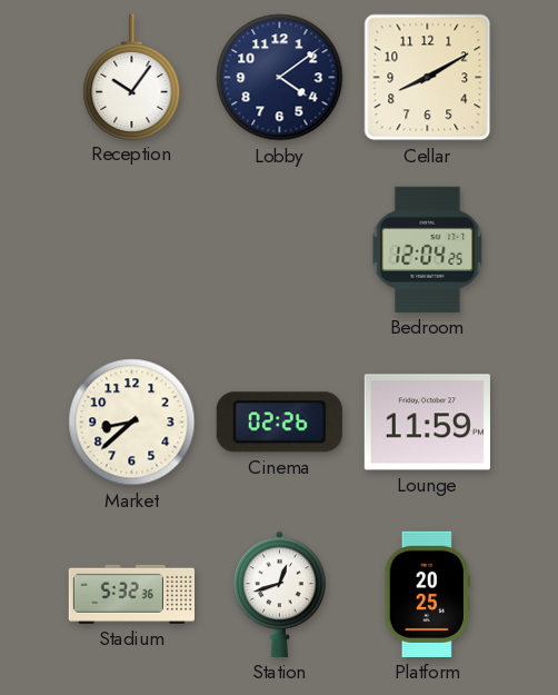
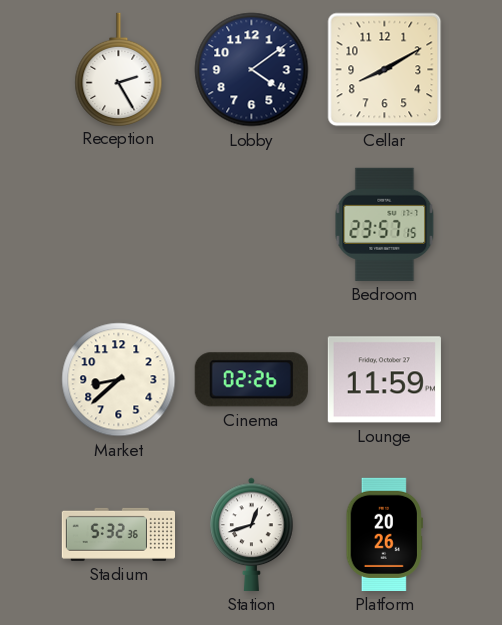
Reception: 10:06 -> 2:25 (119, 69)
Bedroom: 12:04 -> 23:57 (385, 224)
Platform: 20:25 -> 20:26 (384, 534)
